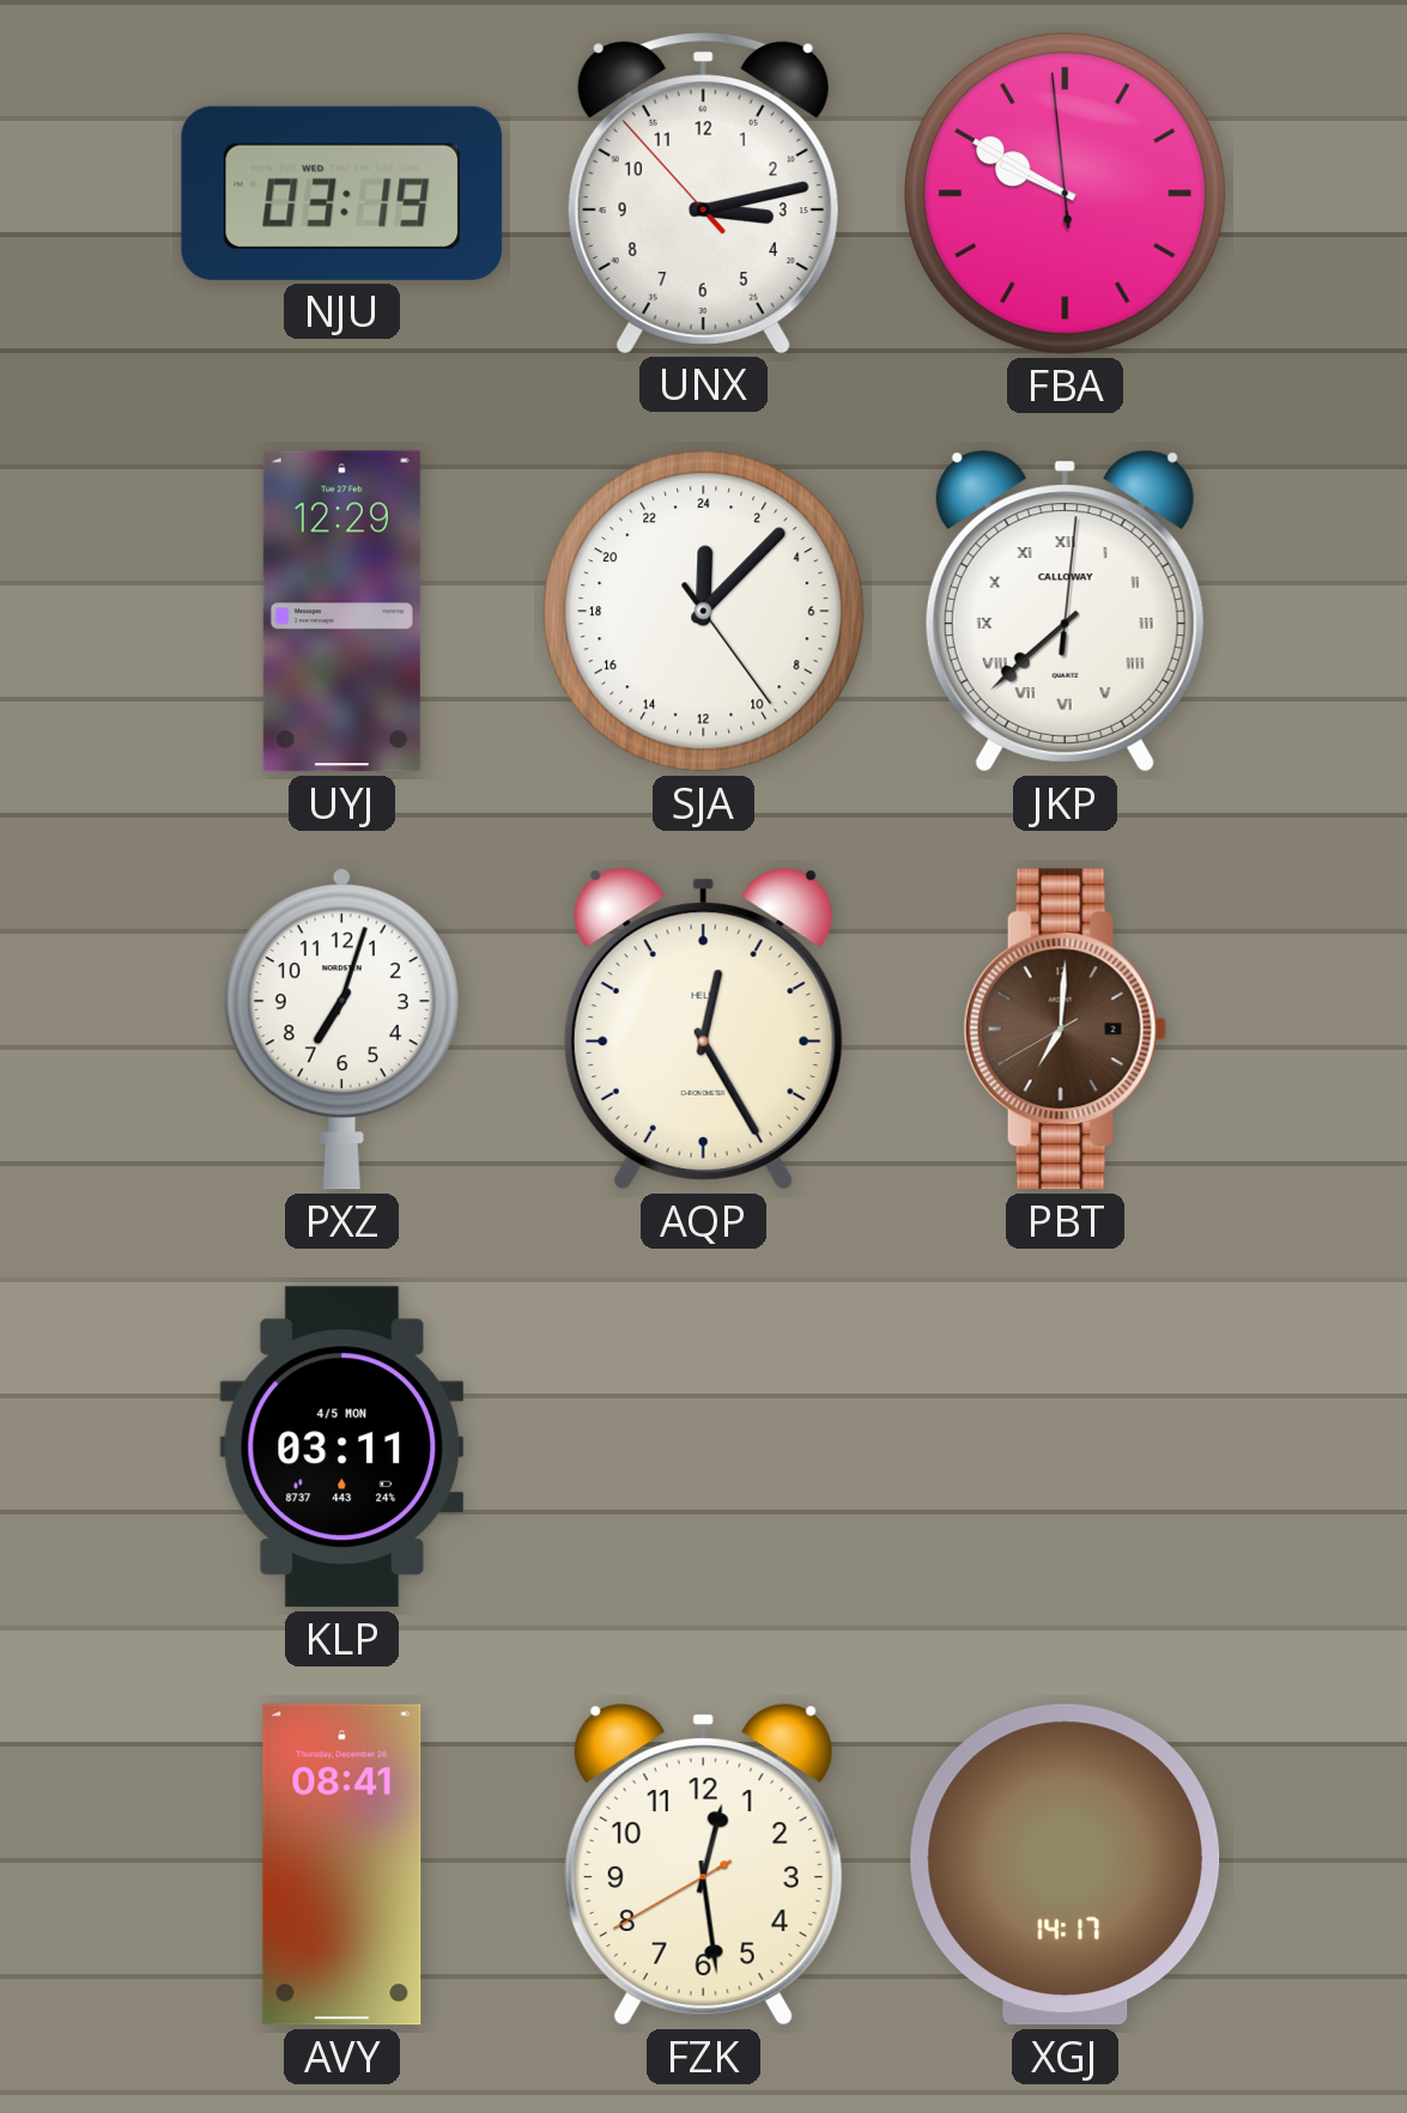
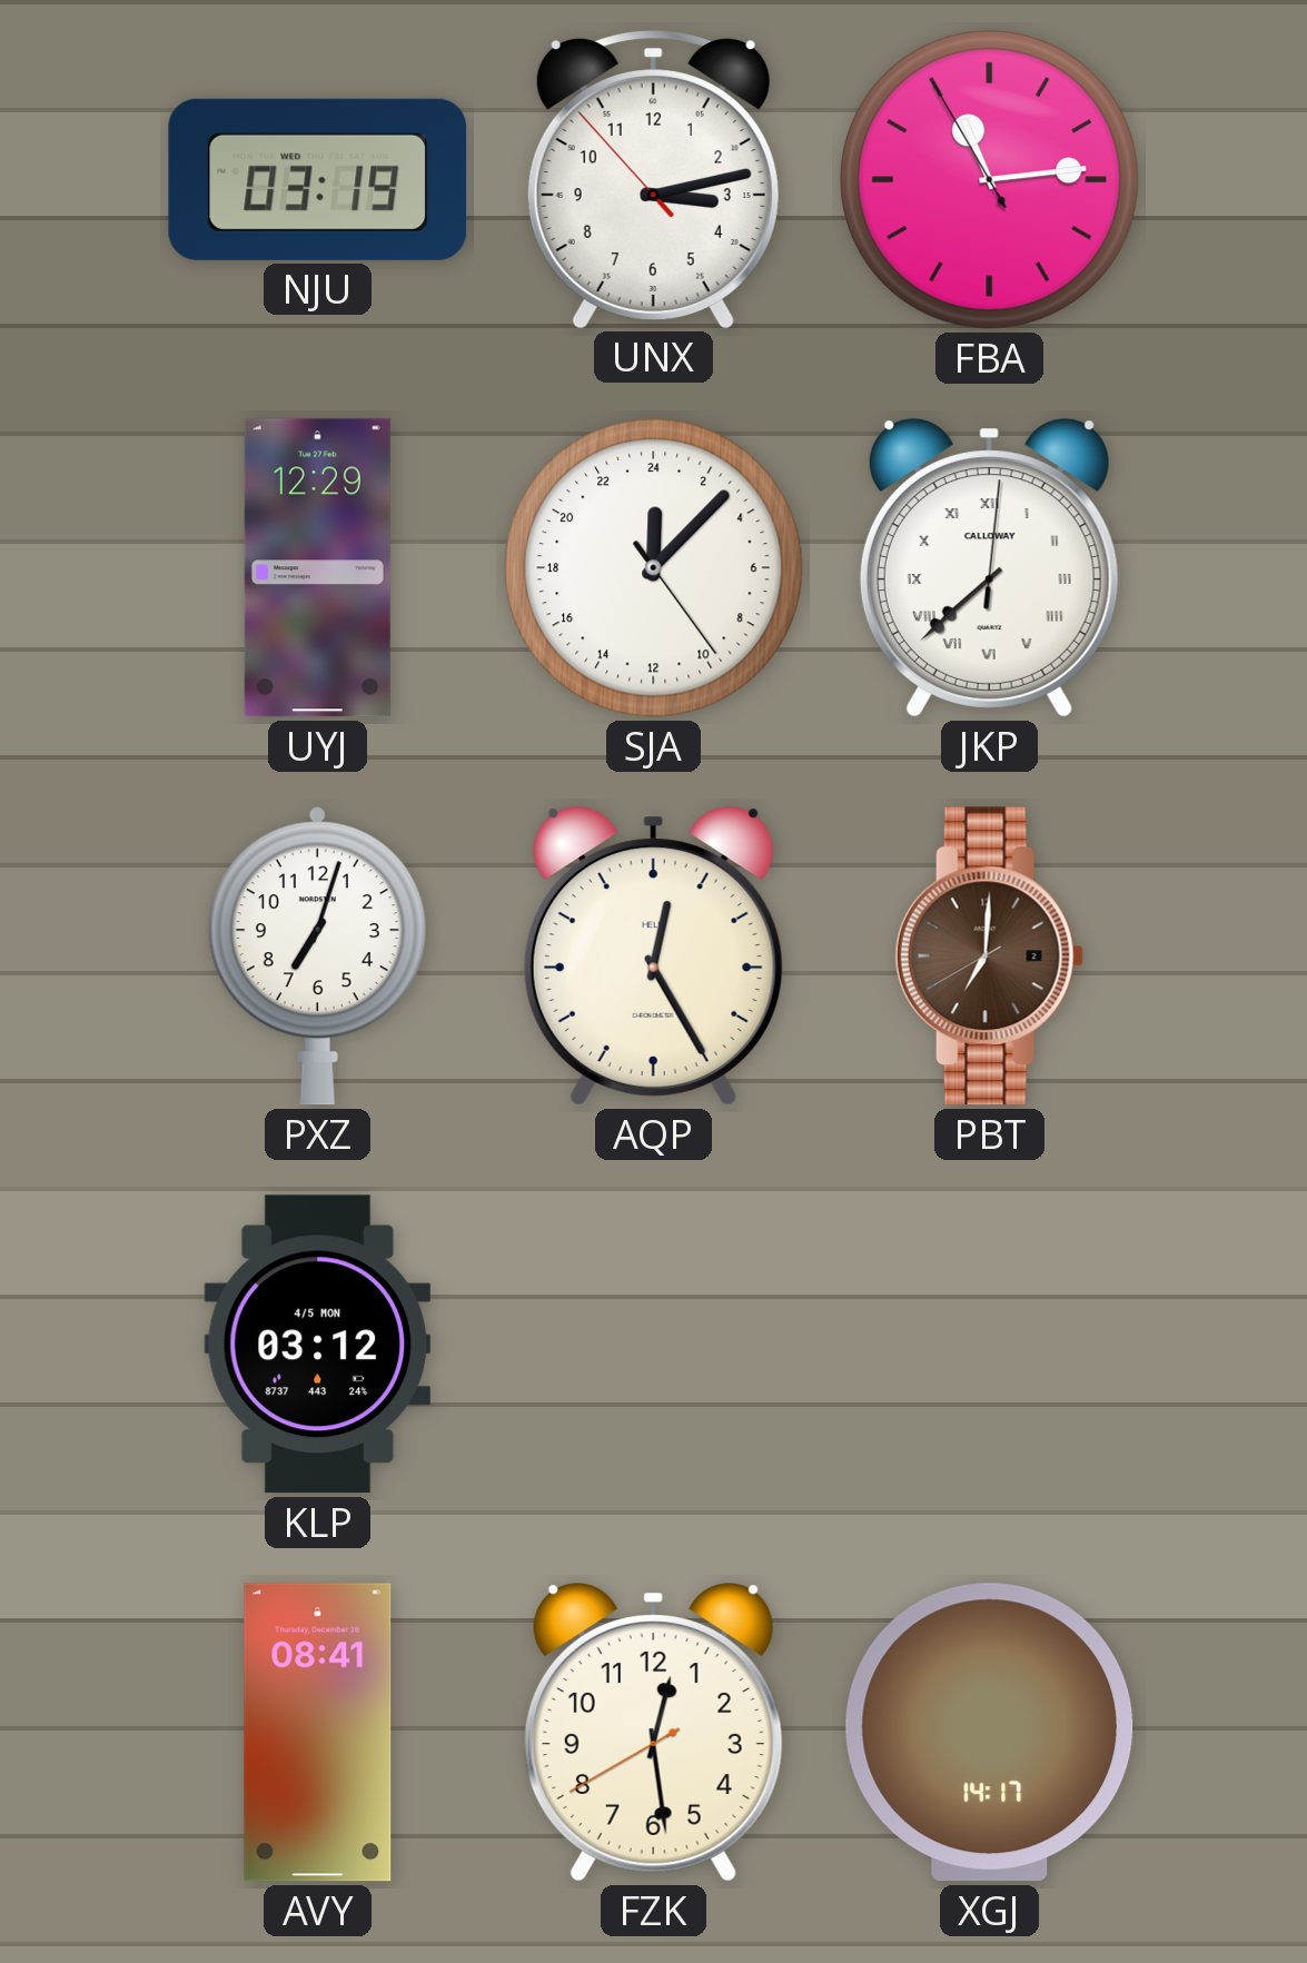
FBA: 9:49 -> 11:13 (990, 180)
KLP: 03:11 -> 03:12 (317, 1345)
